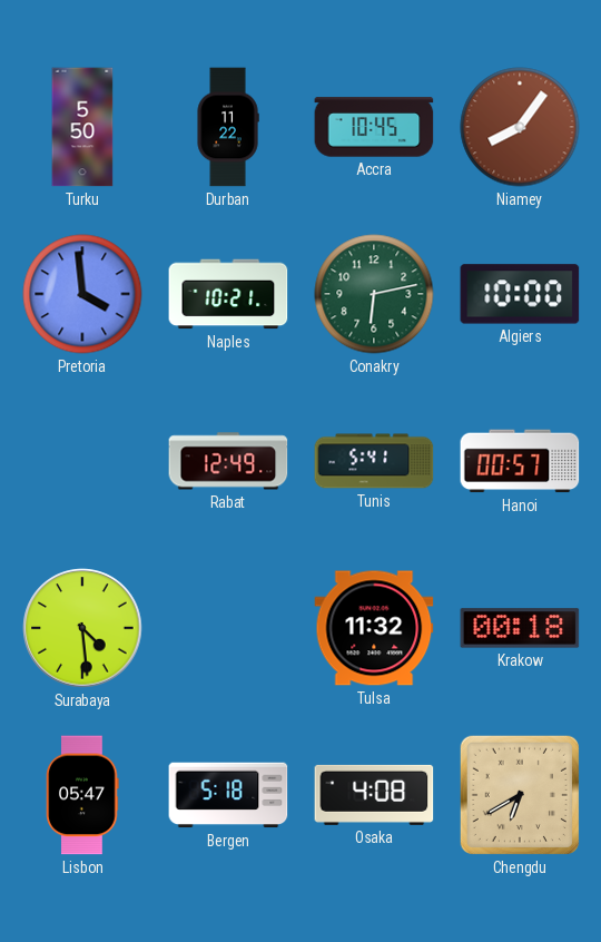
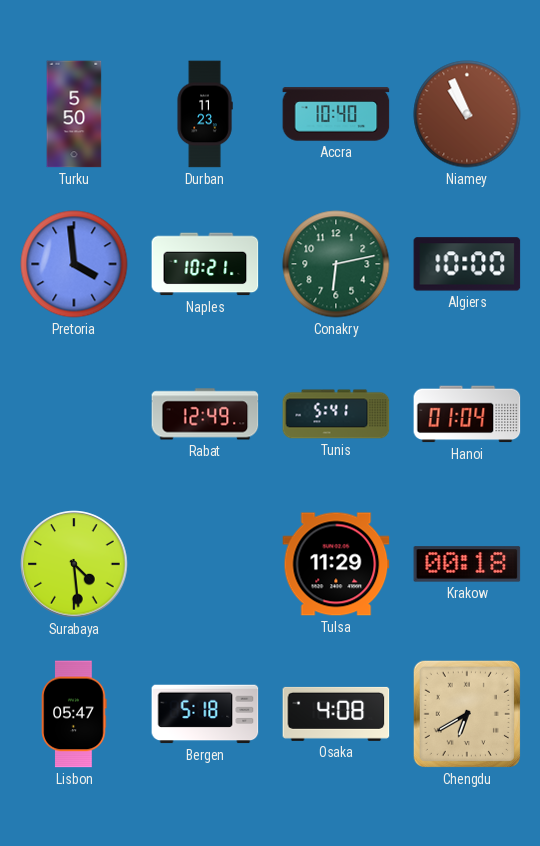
Durban: 11:22 -> 11:23 (205, 114)
Accra: 10:45 -> 10:40 (336, 114)
Niamey: 8:06 -> 10:56 (467, 114)
Hanoi: 00:57 -> 01:04 (467, 414)
Tulsa: 11:32 -> 11:29 (336, 564)
